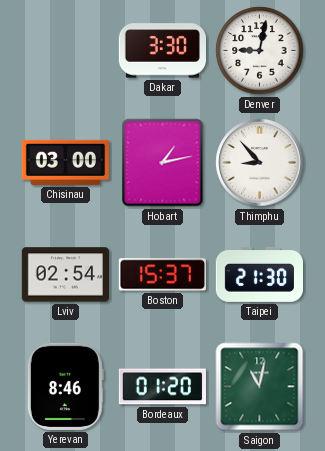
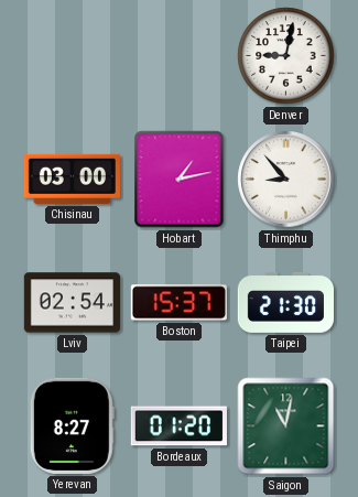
Dakar: 3:30 -> none (162, 51)
Yerevan: 8:46 -> 8:27 (72, 425)
